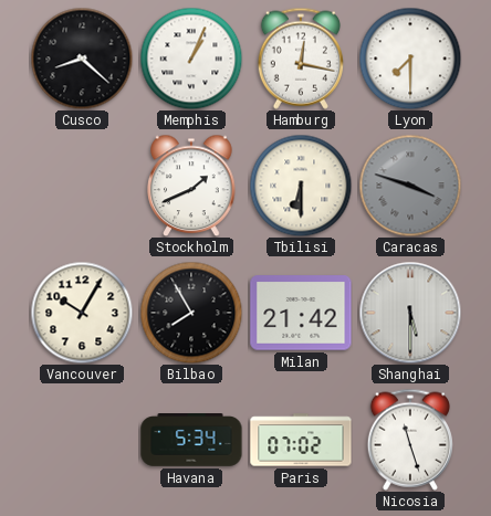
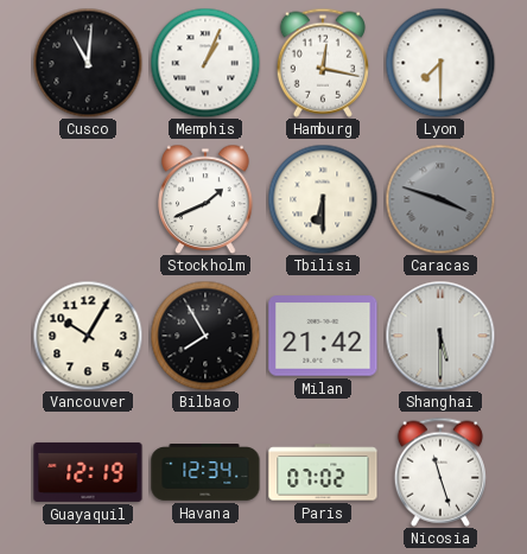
Cusco: 8:22 -> 11:01 (88, 63)
Guayaquil: none -> 12:19 (88, 472)
Havana: 5:34 -> 12:34 (205, 473)
